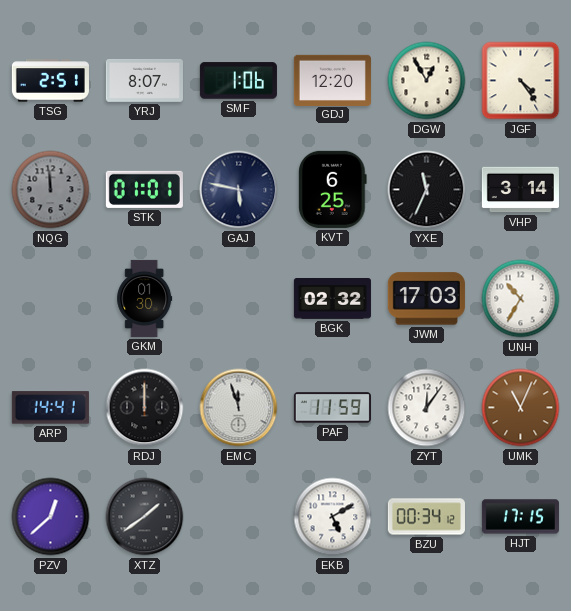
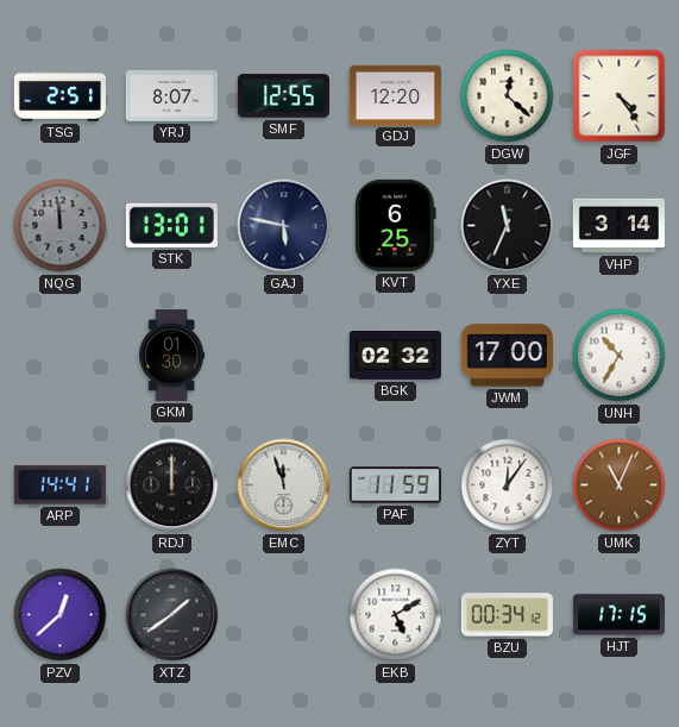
SMF: 1:06 -> 12:55 (283, 96)
DGW: 12:55 -> 12:22 (508, 96)
STK: 01:01 -> 13:01 (171, 225)
JWM: 17:03 -> 17:00 (507, 356)
